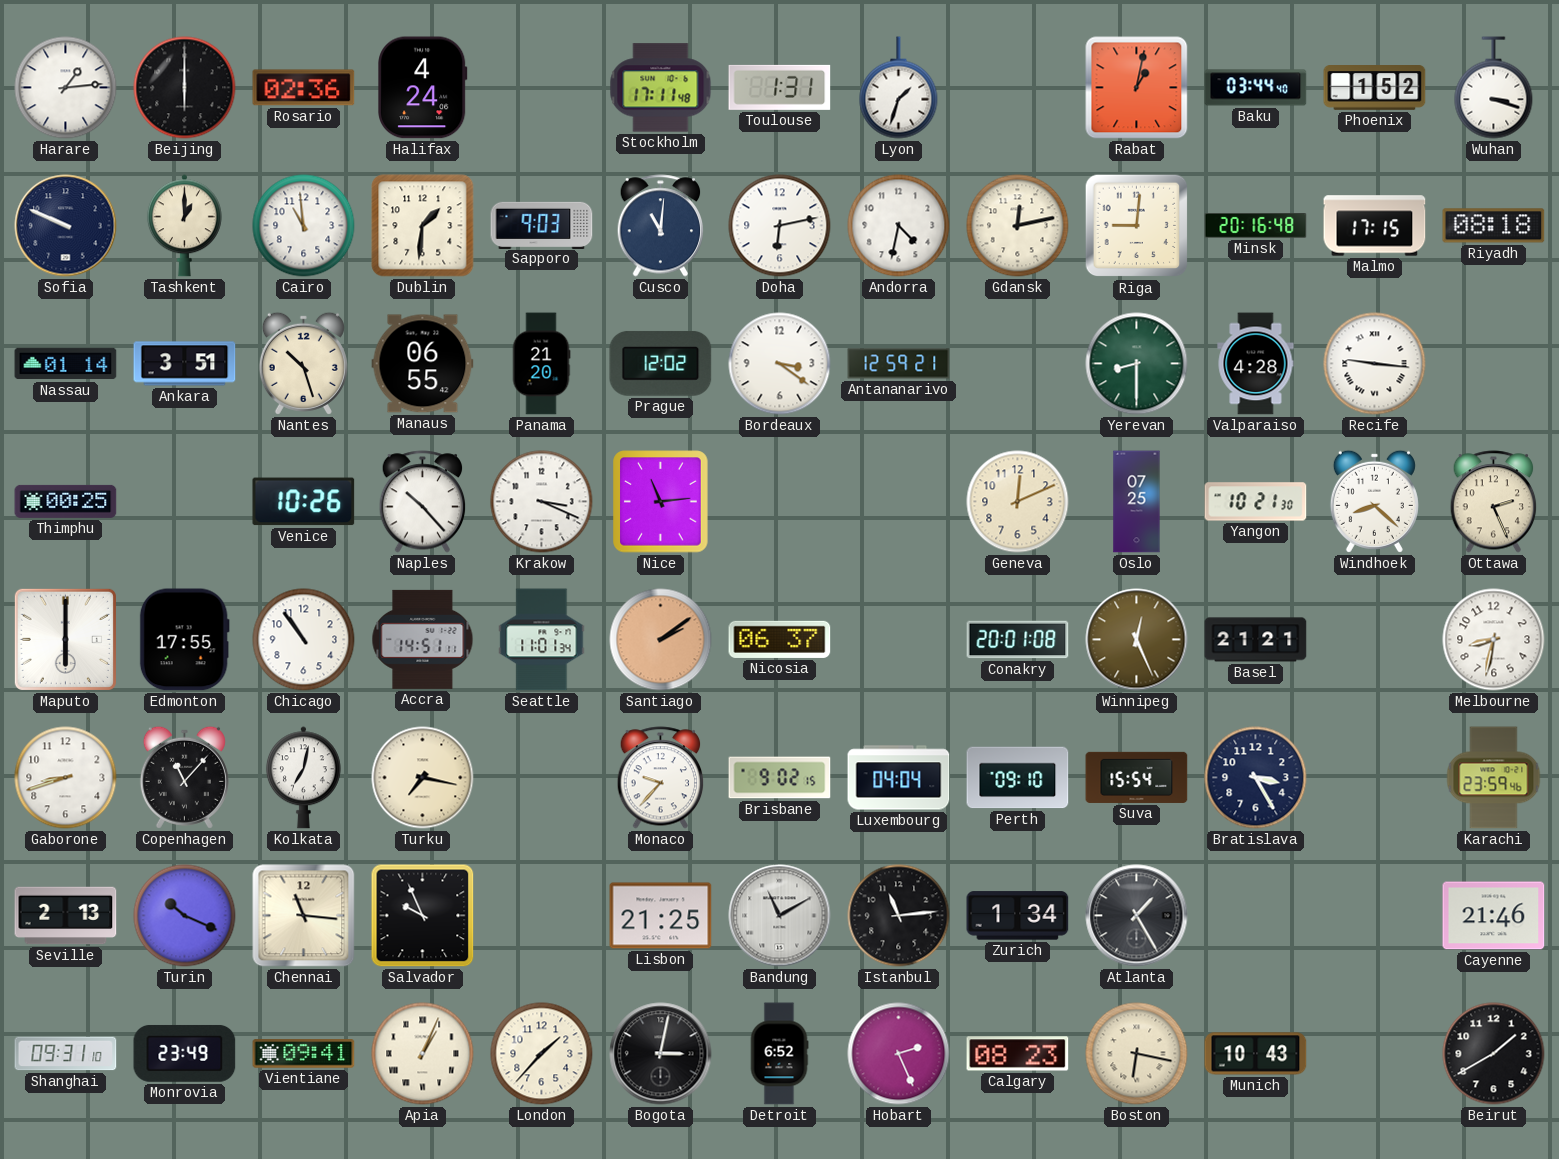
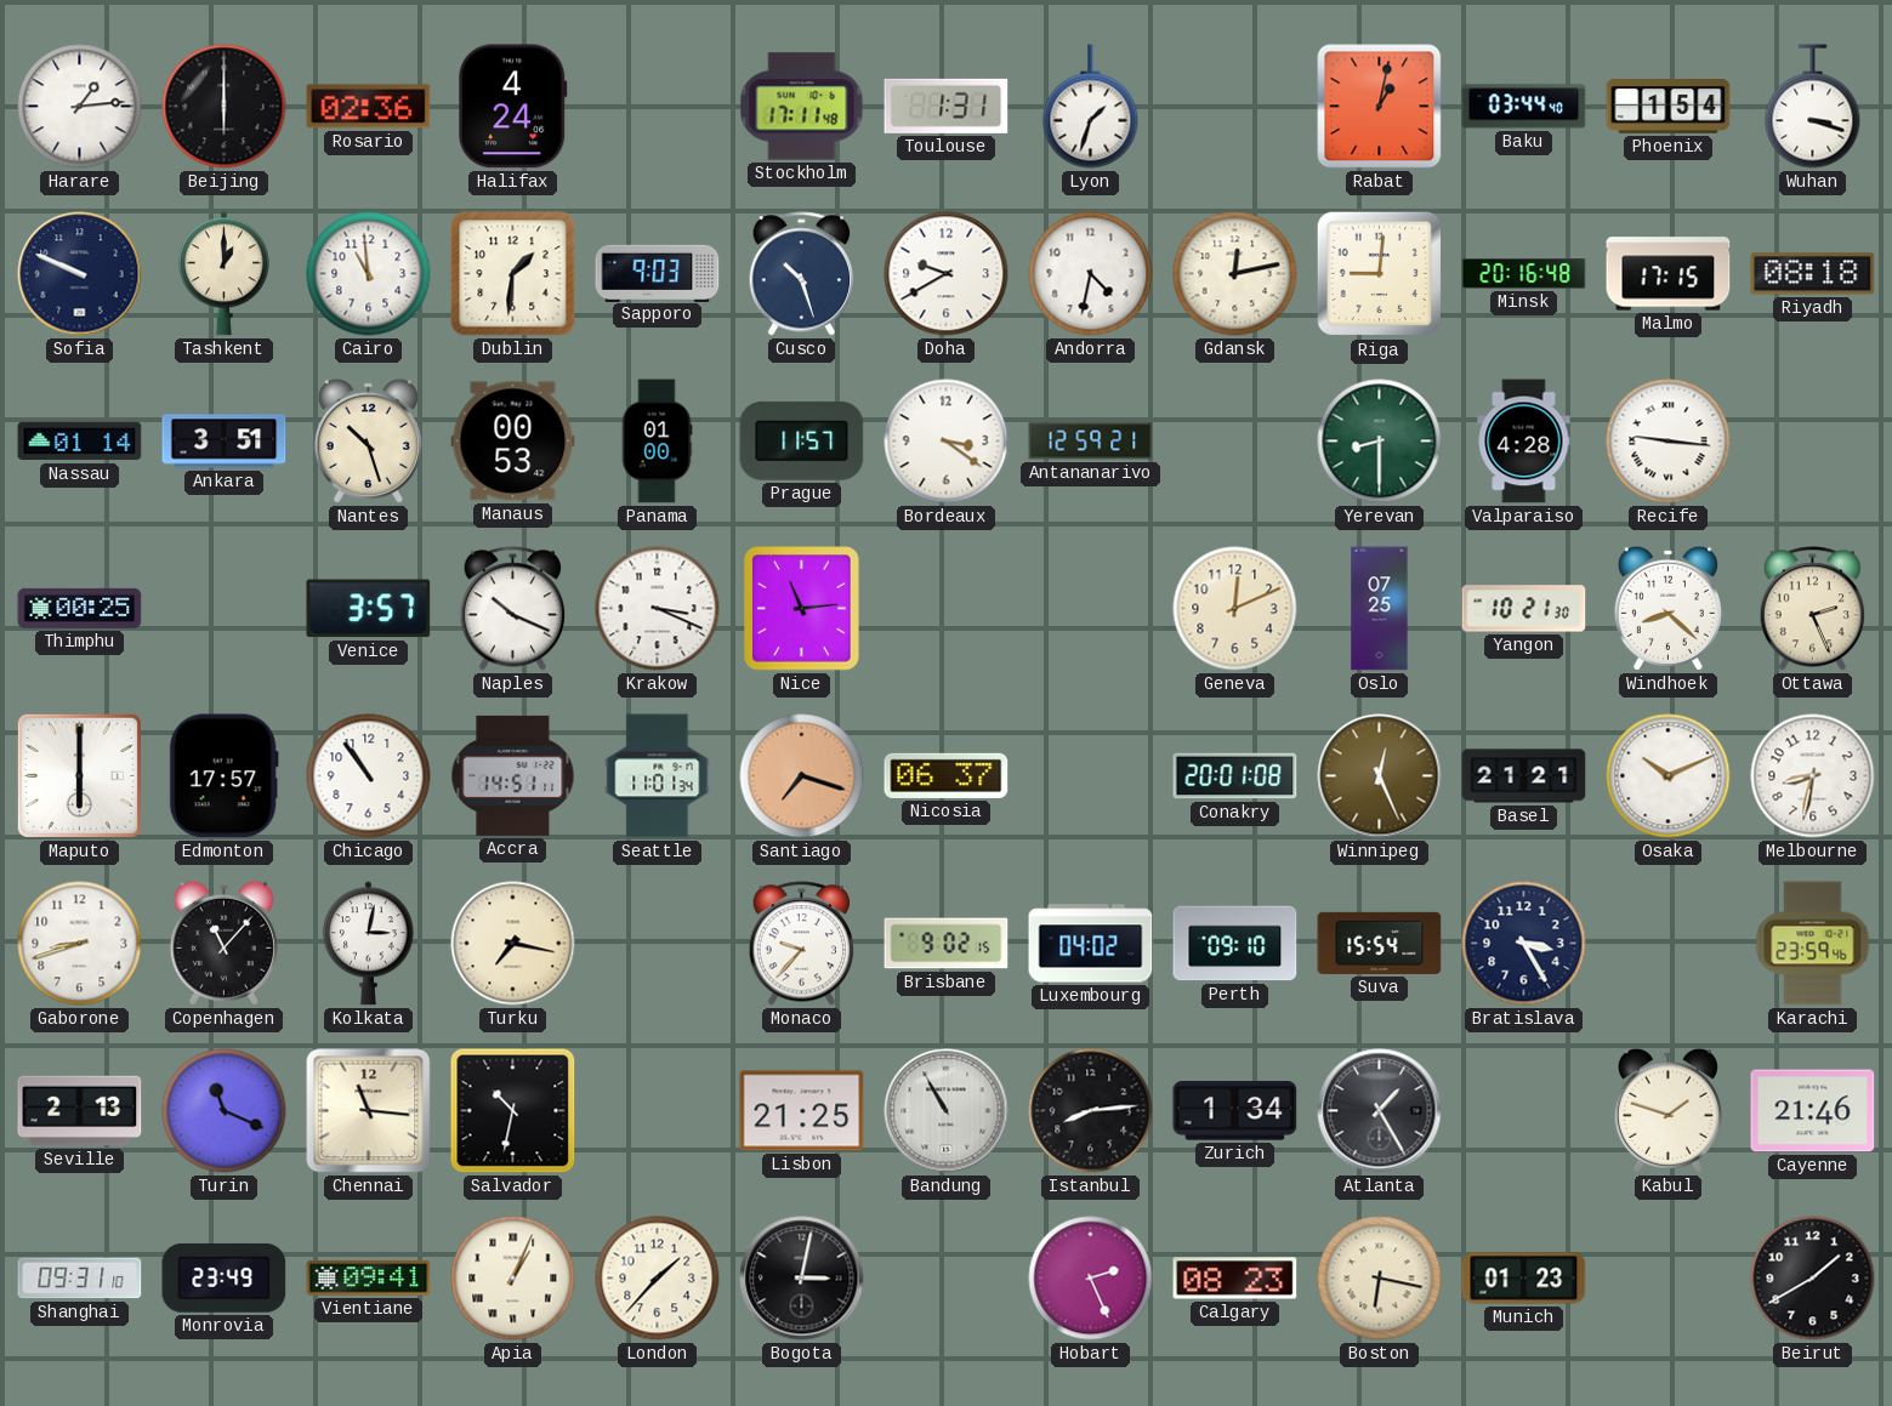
Phoenix: 1:52 -> 1:54 (1669, 107)
Cusco: 11:01 -> 10:27 (802, 274)
Doha: 6:13 -> 9:40 (947, 274)
Manaus: 06:55 -> 00:53 (513, 442)
Panama: 21:20 -> 01:00 (657, 442)
Prague: 12:02 -> 11:57 (802, 440)
Venice: 10:26 -> 3:57 (369, 609)
Naples: 10:23 -> 10:19 (513, 609)
Edmonton: 17:55 -> 17:57 (223, 776)
Santiago: 2:09 -> 7:18 (802, 776)
Osaka: none -> 10:11 (1669, 776)
Kolkata: 7:02 -> 3:02 (368, 944)
Luxembourg: 04:04 -> 04:02 (1091, 944)
Turin: 10:19 -> 11:19 (225, 1111)
Salvador: 9:56 -> 10:32 (513, 1111)
Bandung: 11:10 -> 10:55 (947, 1111)
Istanbul: 11:14 -> 8:14 (1091, 1111)
Kabul: none -> 1:48 (1667, 1110)
Detroit: 6:52 -> none (779, 1054)
Munich: 10:43 -> 01:23 (1524, 1279)
